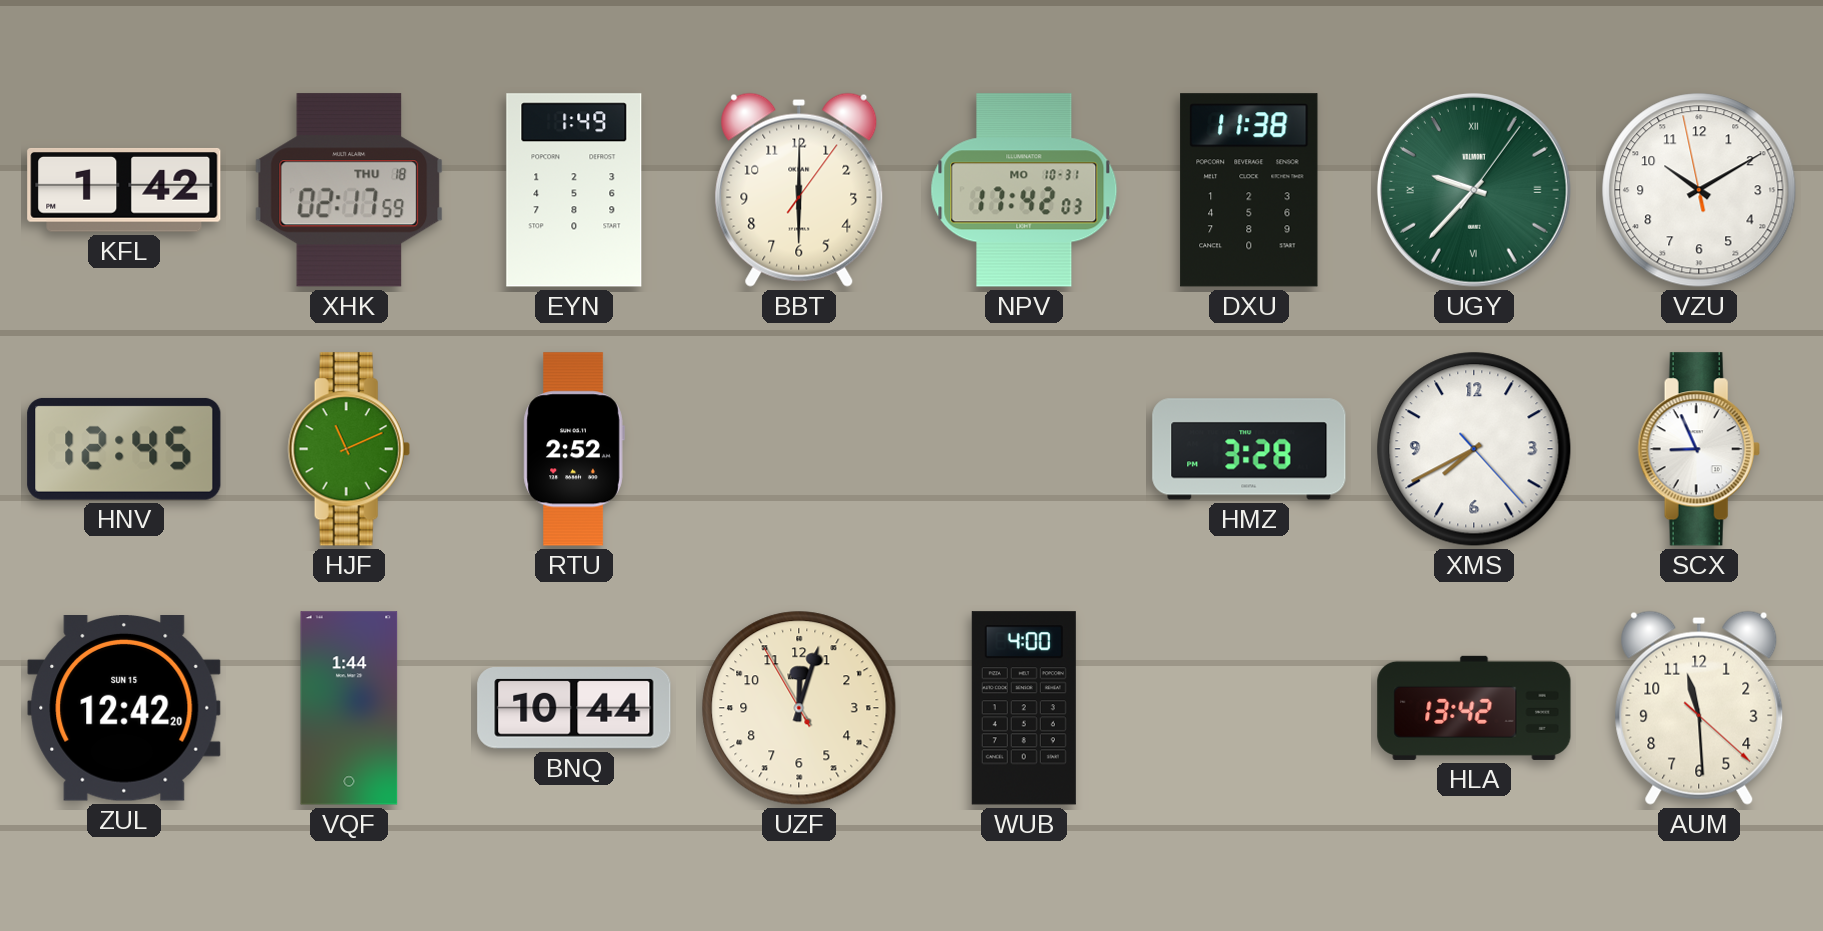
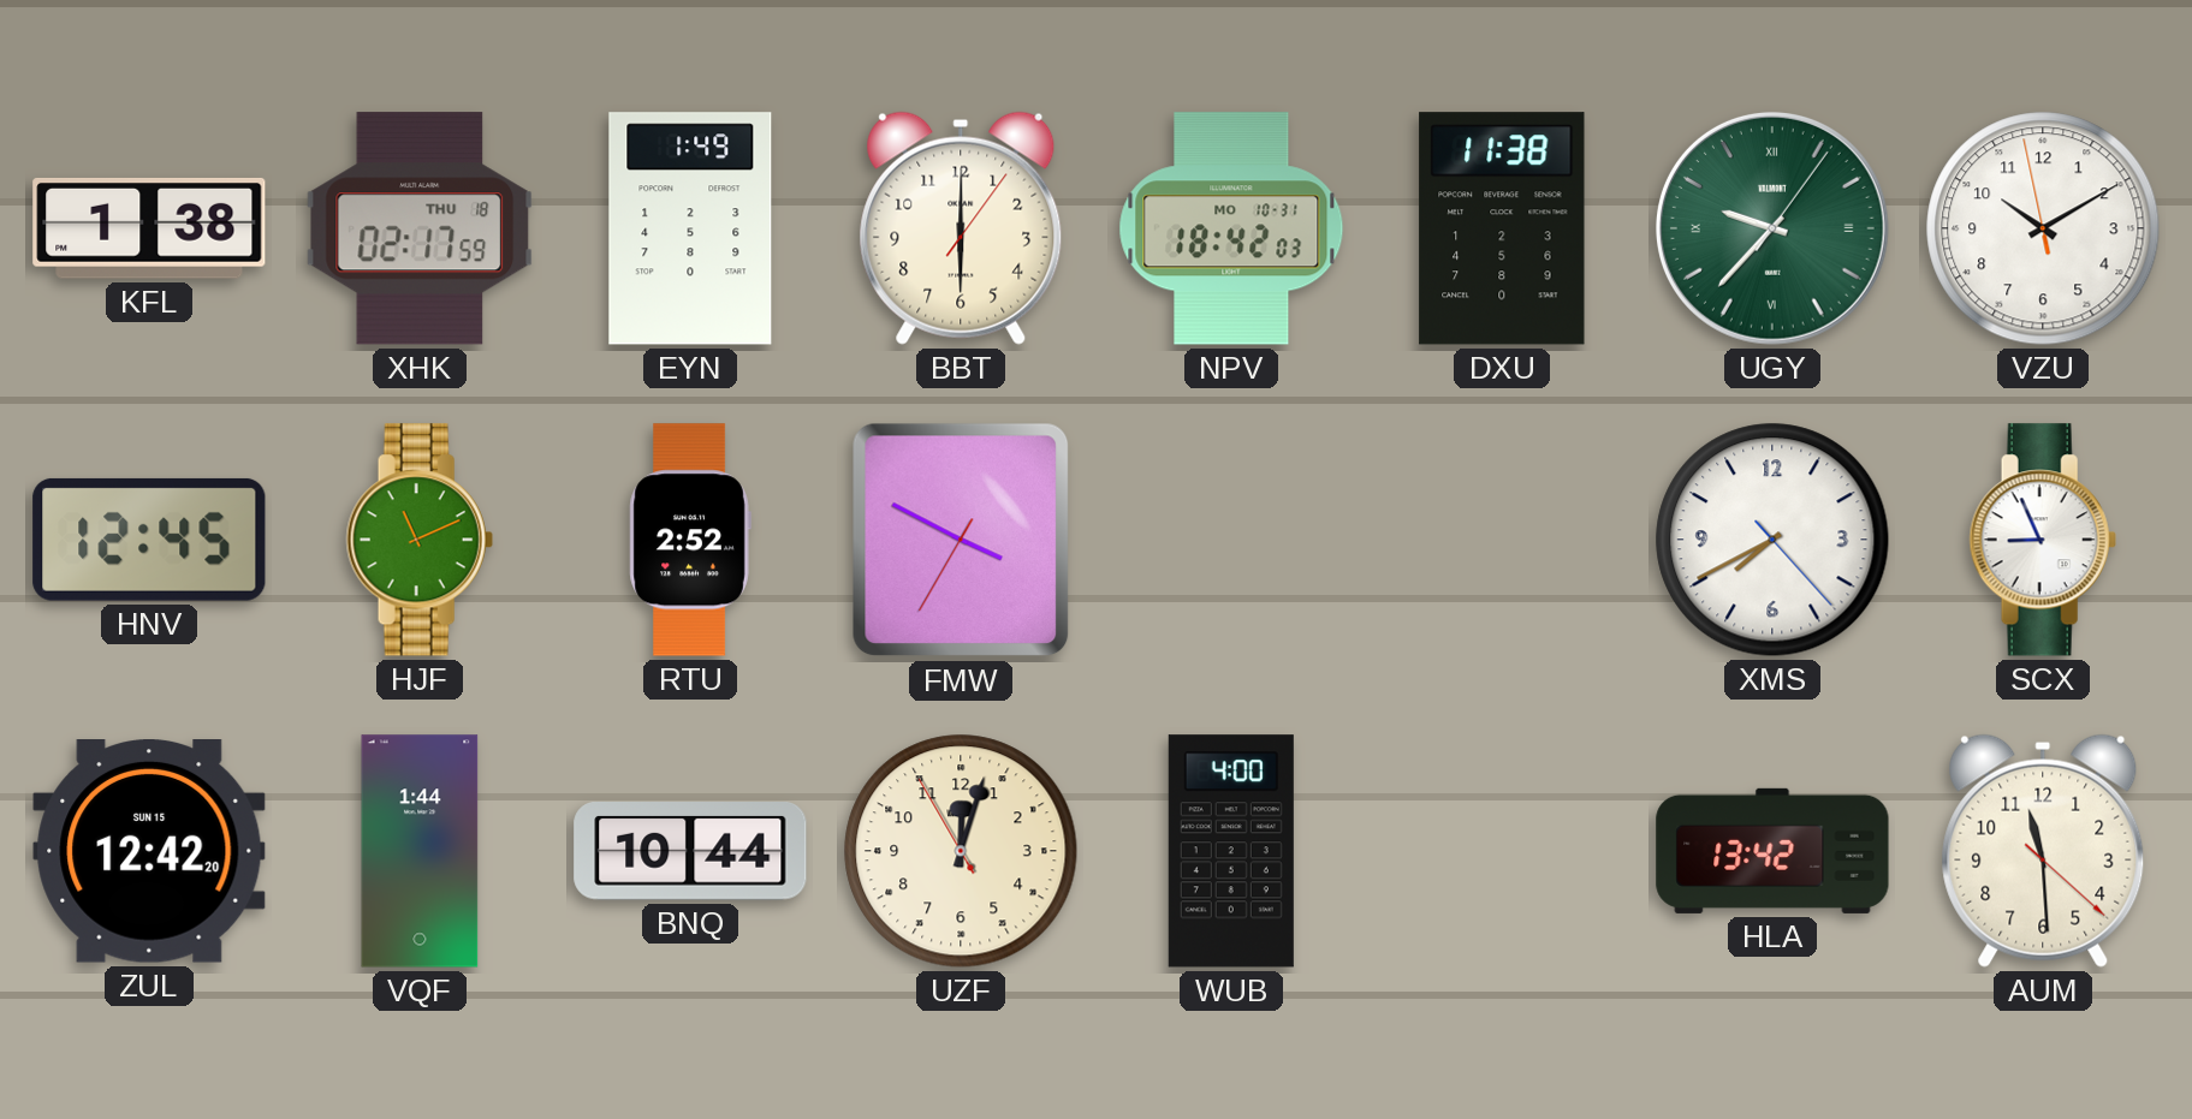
KFL: 1:42 -> 1:38 (149, 228)
NPV: 17:42 -> 18:42 (1231, 228)
FMW: none -> 3:49 (961, 540)
HMZ: 3:28 -> none (1249, 449)
